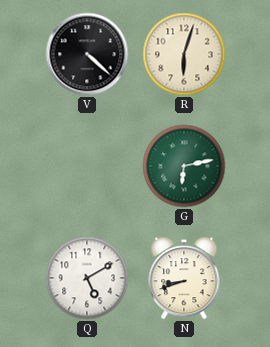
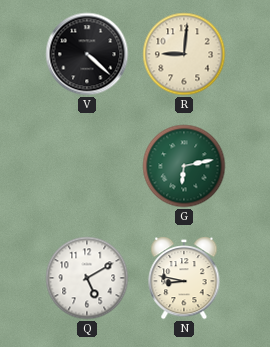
R: 6:03 -> 9:01 (184, 54)
N: 8:42 -> 8:47 (184, 279)
